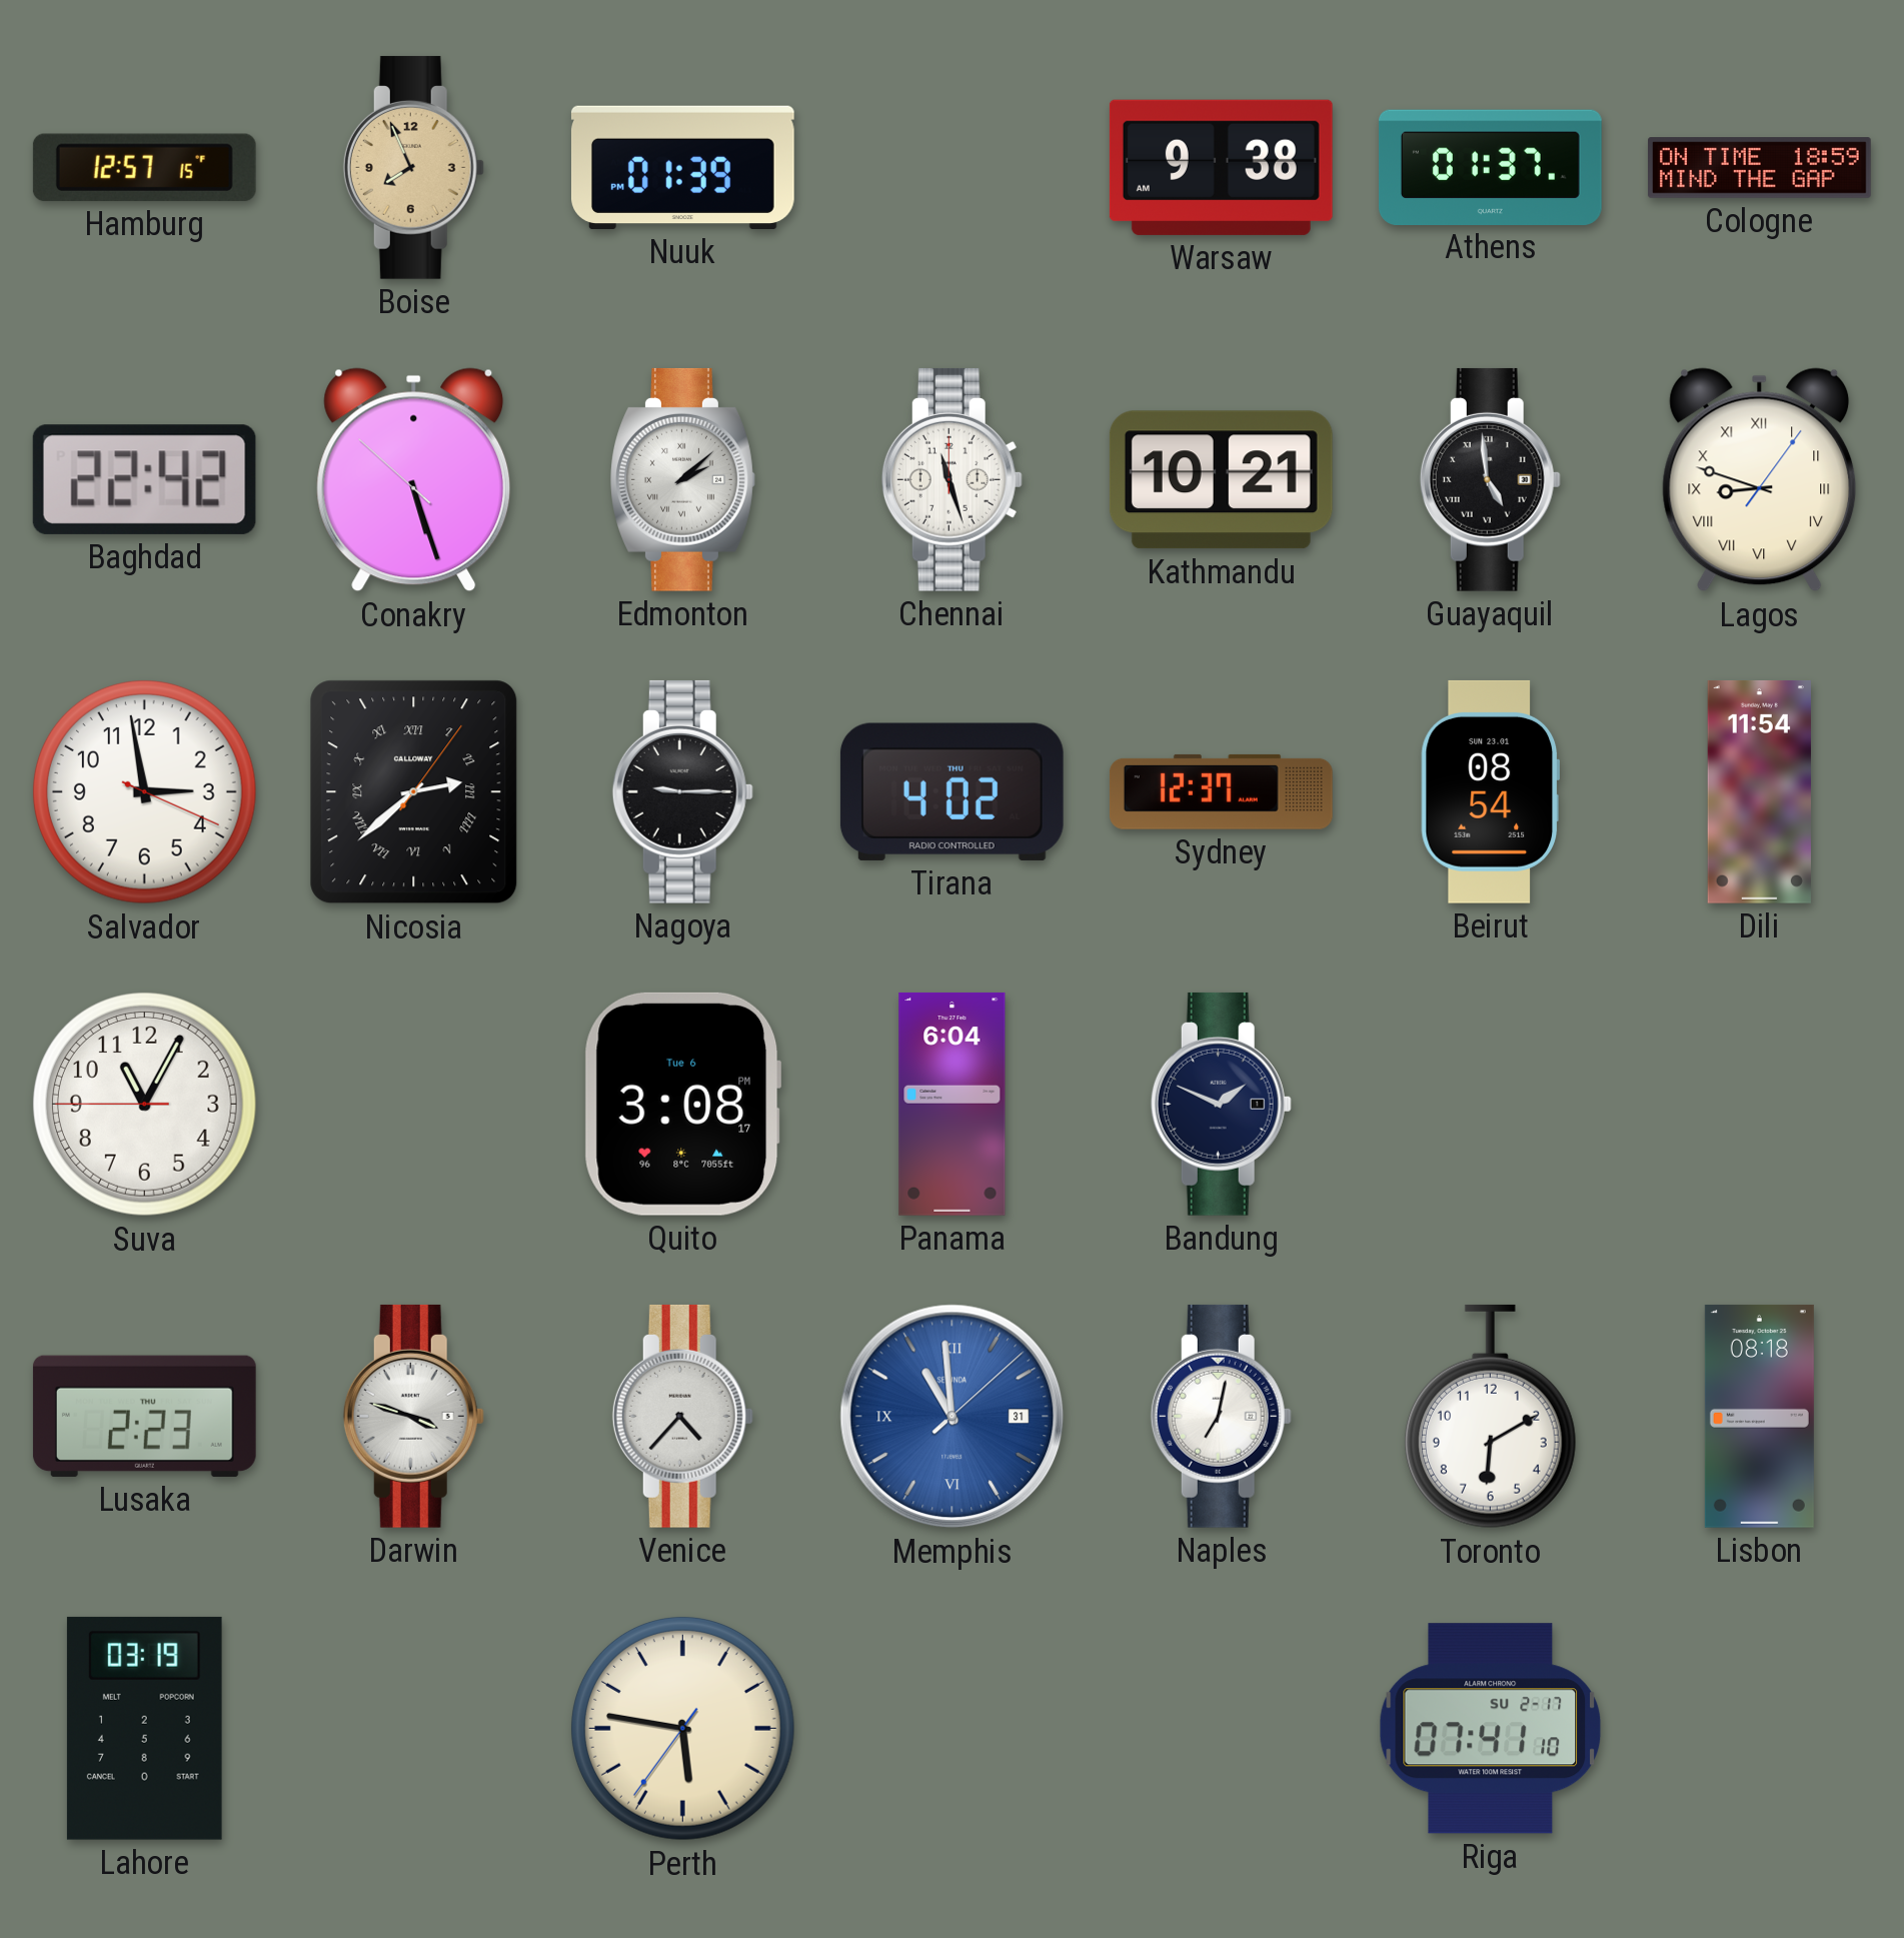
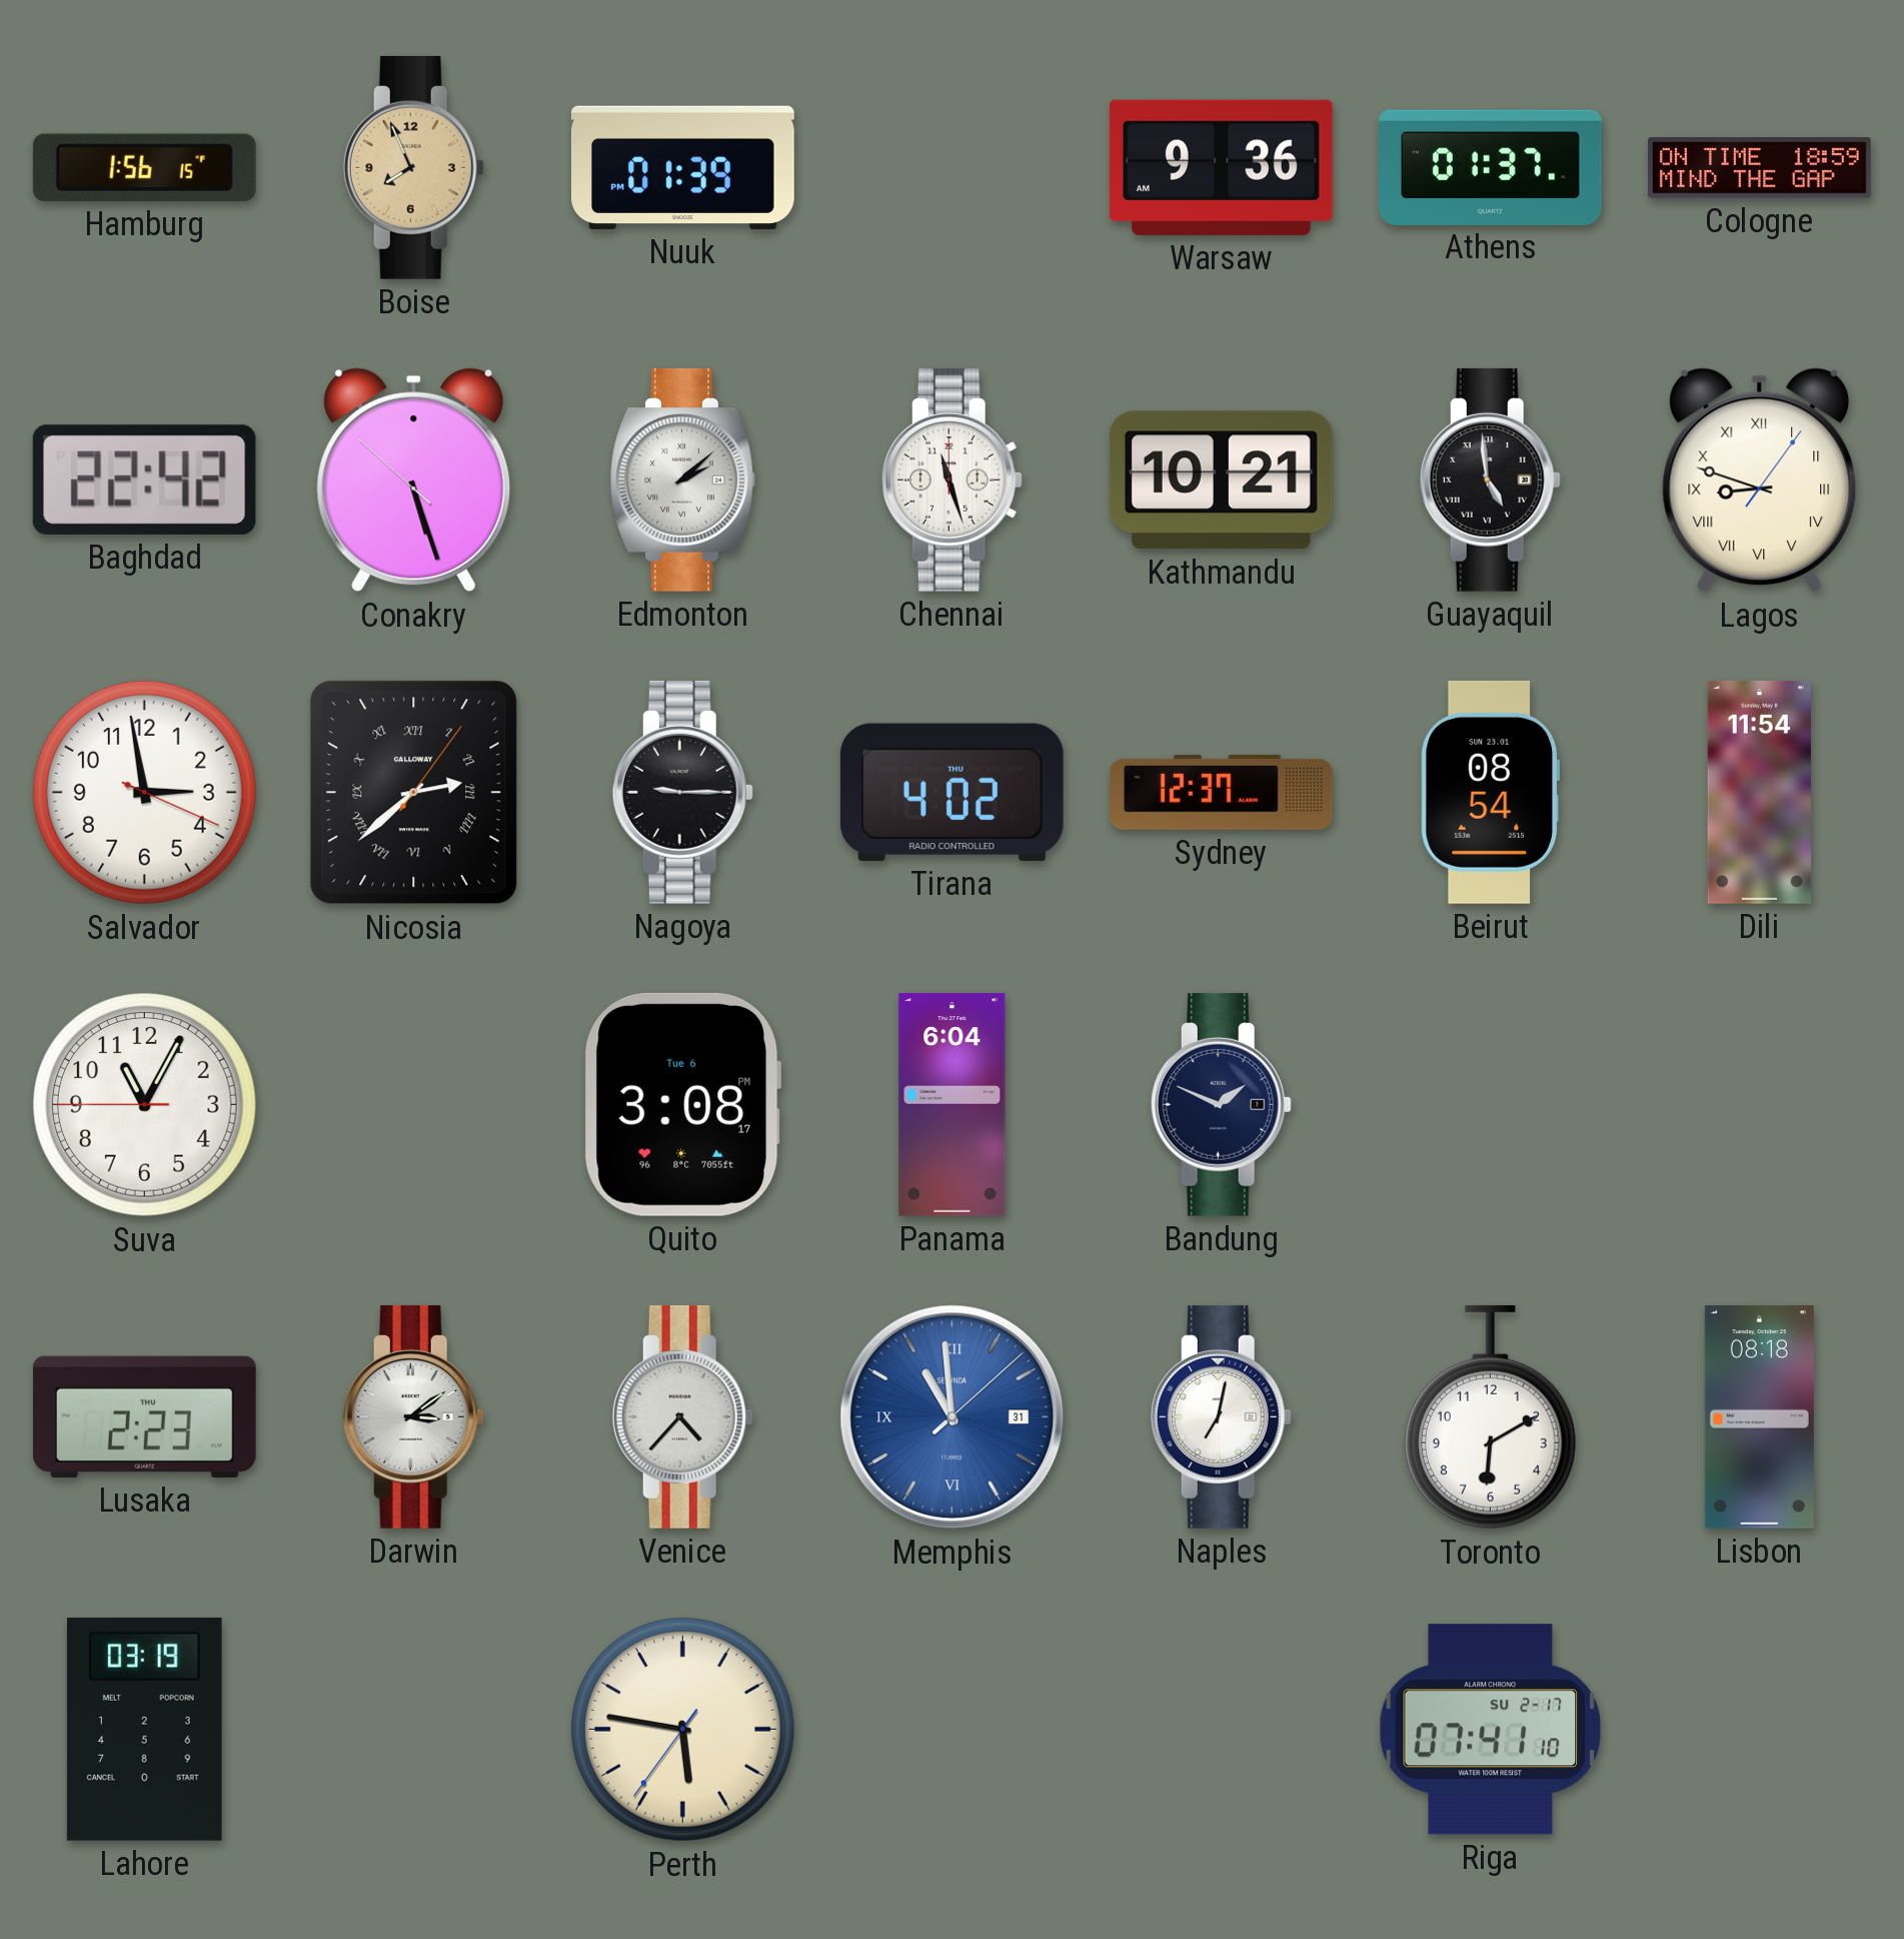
Hamburg: 12:57 -> 1:56 (144, 167)
Warsaw: 9:38 -> 9:36 (1221, 167)
Darwin: 3:48 -> 3:09 (413, 1416)
